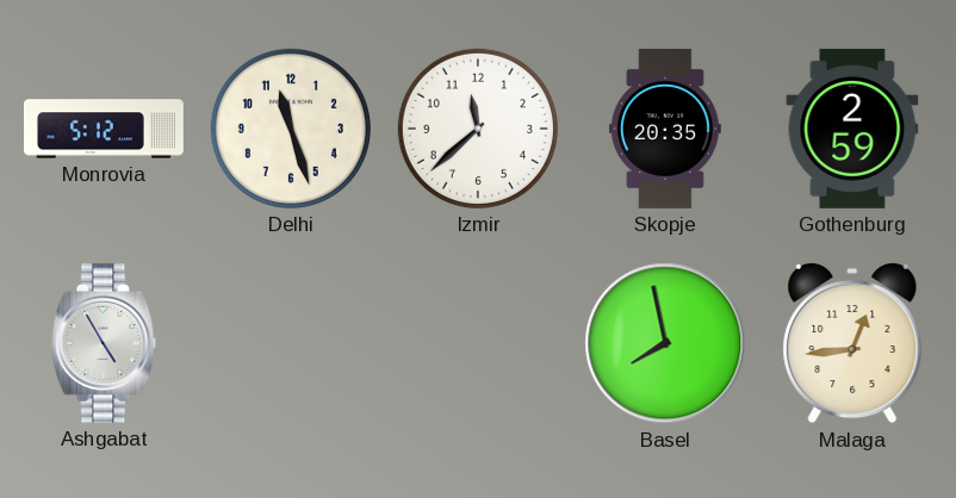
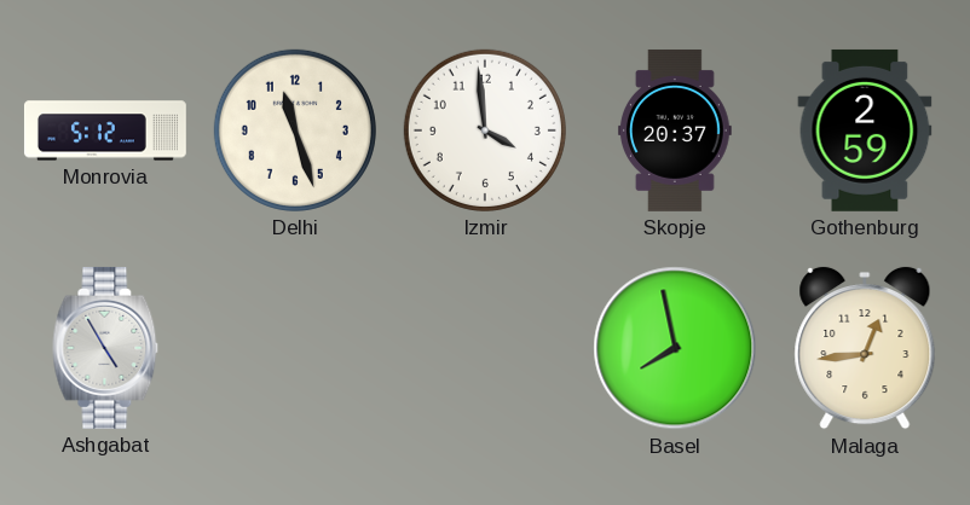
Izmir: 11:38 -> 3:59 (485, 130)
Skopje: 20:35 -> 20:37 (675, 130)
